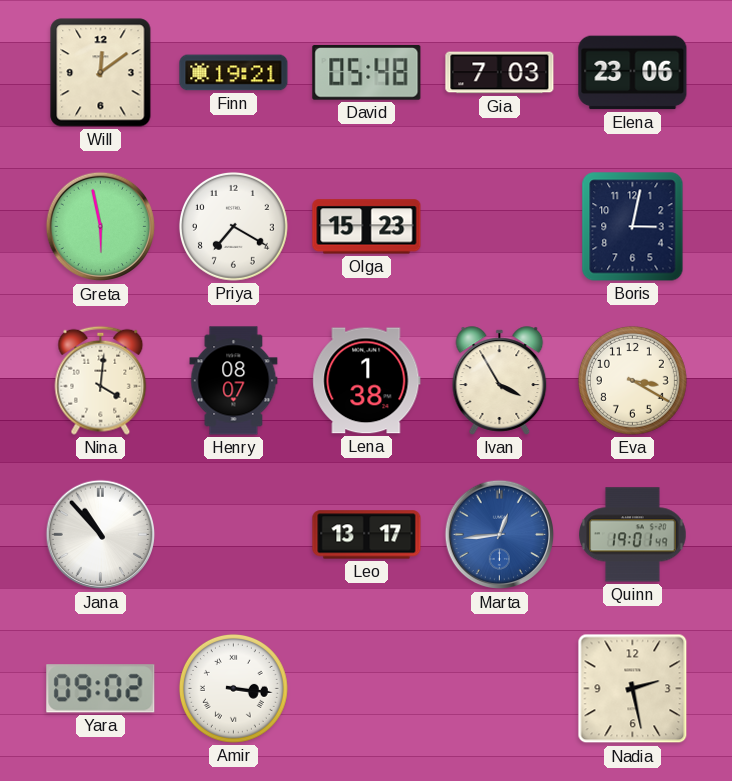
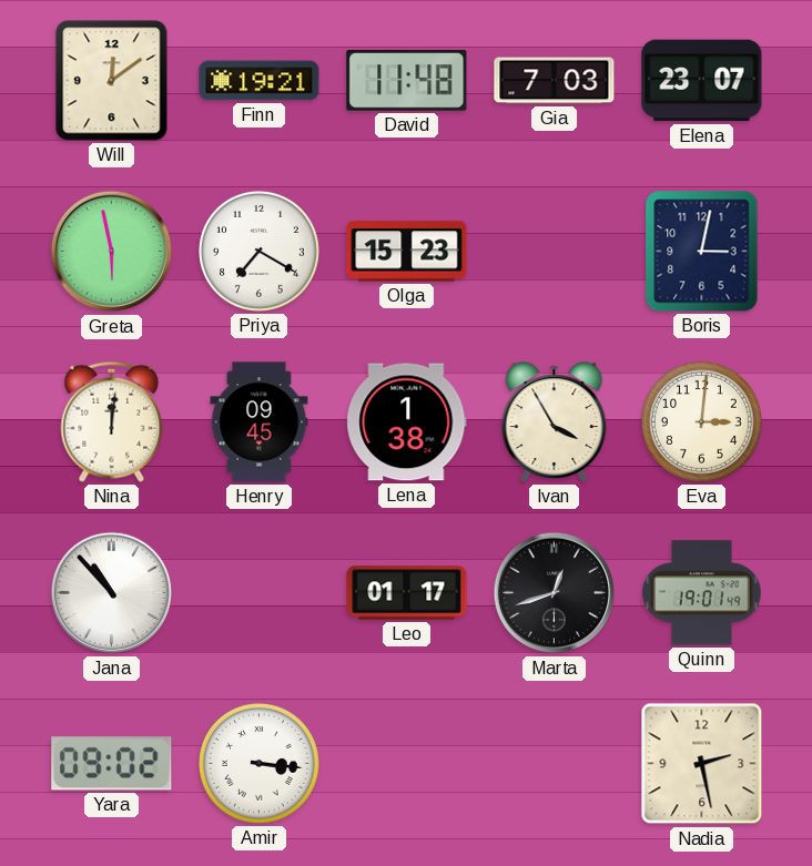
David: 05:48 -> 11:48 (407, 81)
Elena: 23:06 -> 23:07 (702, 81)
Nina: 4:01 -> 12:01 (112, 421)
Henry: 08:07 -> 09:45 (260, 422)
Eva: 3:20 -> 3:01 (701, 421)
Leo: 13:17 -> 01:17 (407, 593)
Marta: 12:44 -> 12:42 (555, 593)
Marta dial: blue -> black (555, 593)
